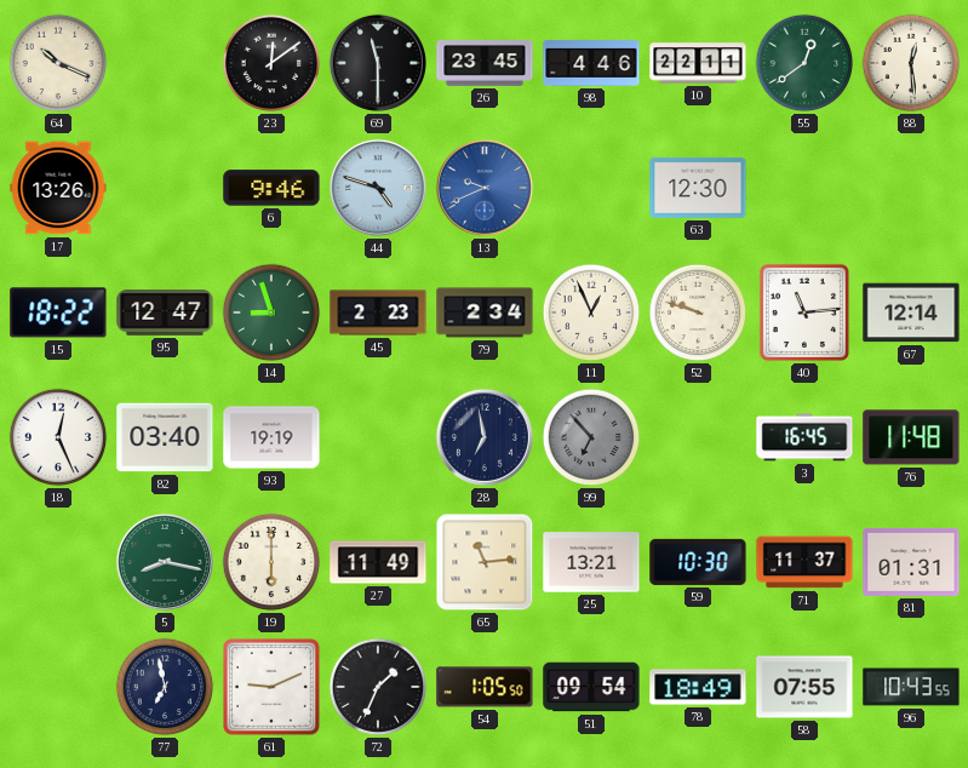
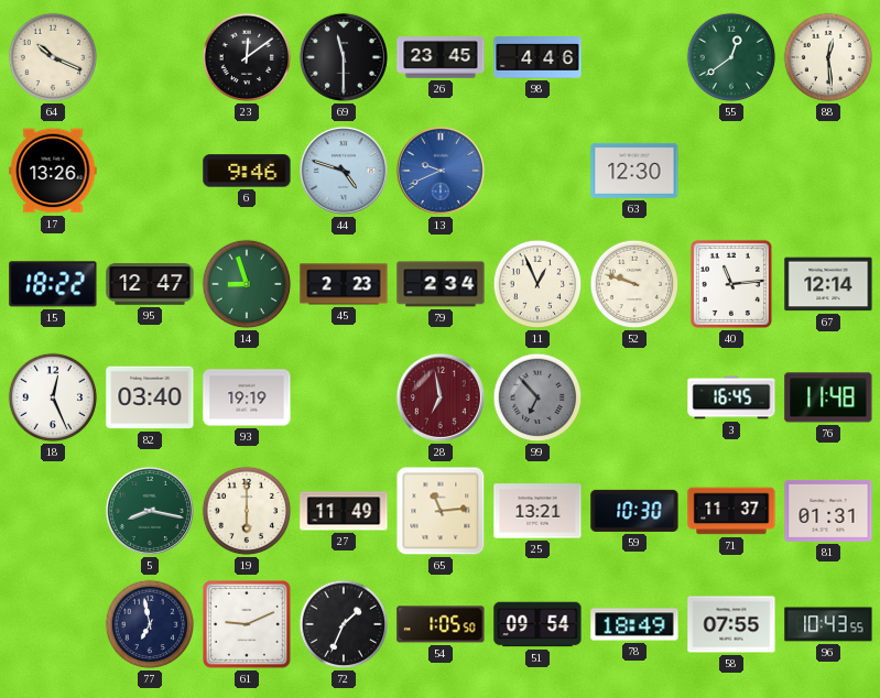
10: 22:11 -> none (698, 63)
28 dial: navy -> burgundy (441, 397)
